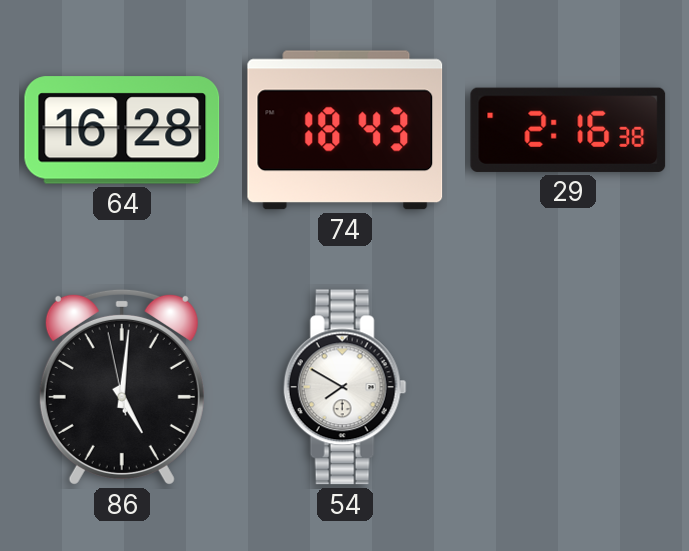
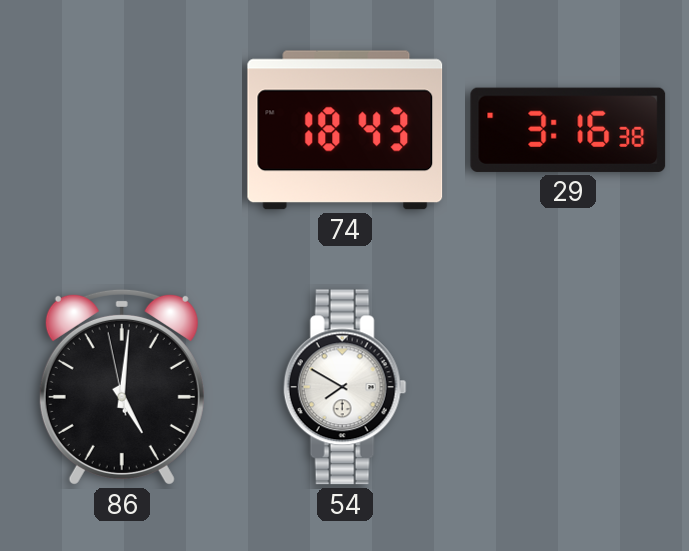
64: 16:28 -> none (122, 130)
29: 2:16 -> 3:16 (568, 130)
